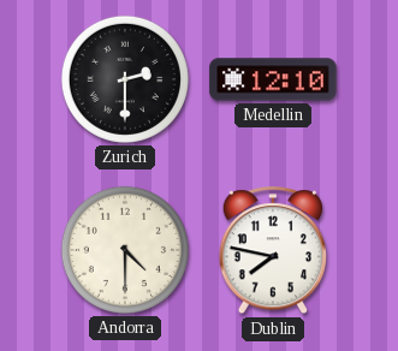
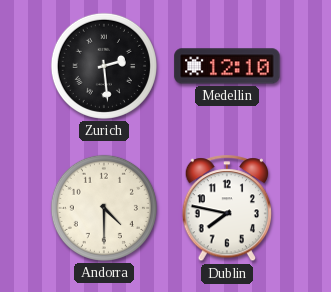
Zurich: 2:30 -> 2:29 (104, 66)
